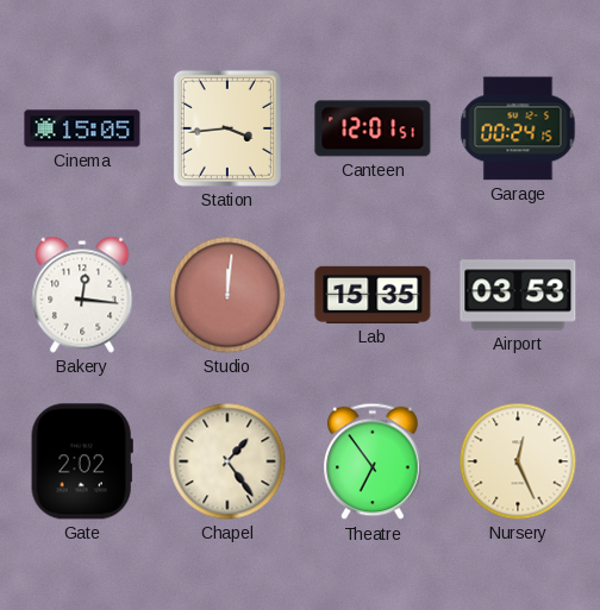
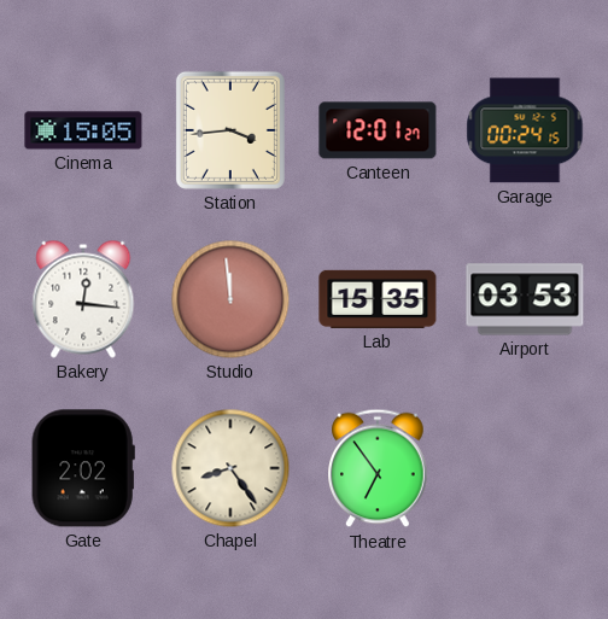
Canteen: 12:01:51 -> 12:01:27 (378, 130)
Studio: 12:01 -> 11:59 (230, 299)
Chapel: 1:24 -> 8:24 (230, 468)
Nursery: 12:26 -> none (518, 461)
